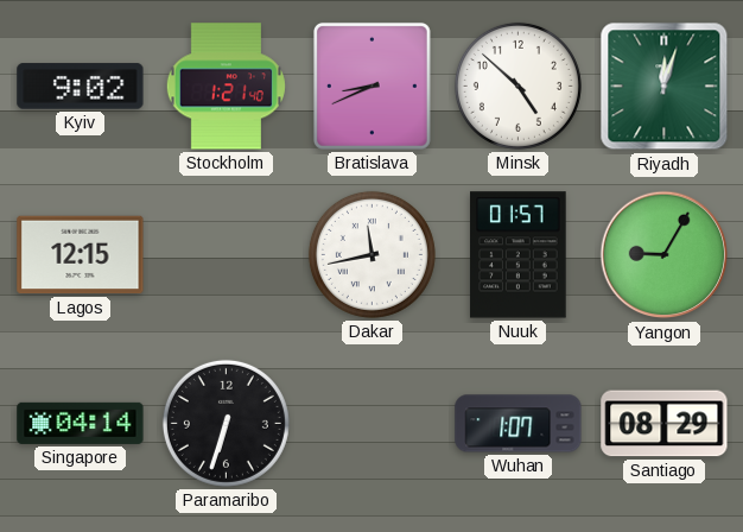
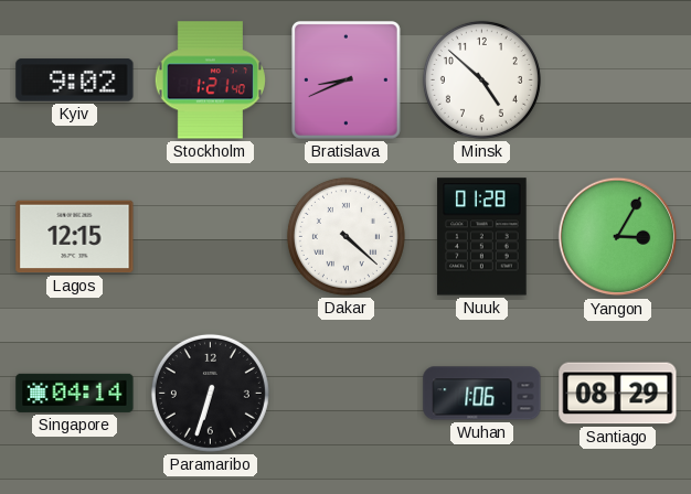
Riyadh: 12:03 -> none (665, 87)
Dakar: 11:43 -> 4:22 (345, 236)
Nuuk: 01:57 -> 01:28 (482, 237)
Yangon: 9:05 -> 3:05 (618, 237)
Wuhan: 1:07 -> 1:06 (482, 394)
